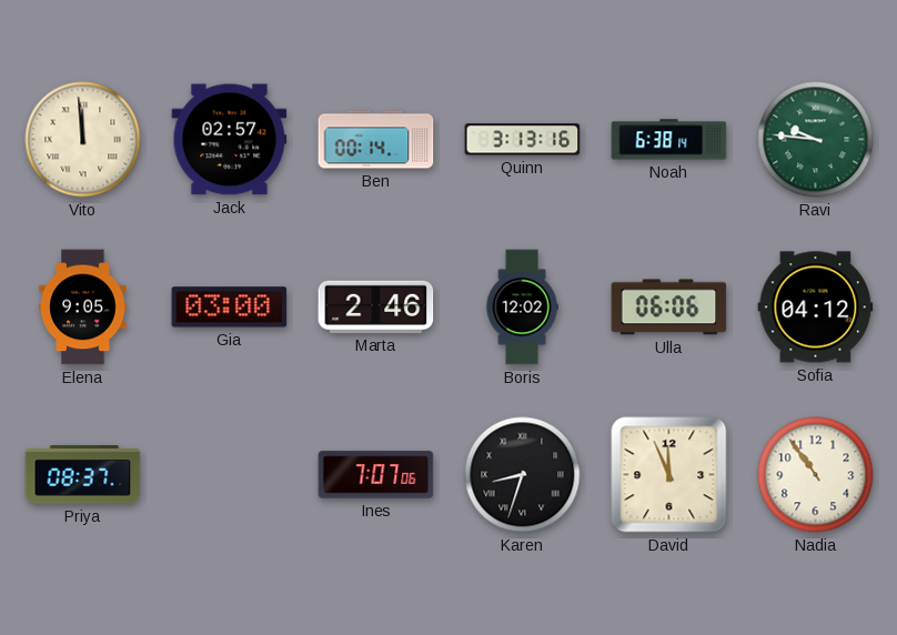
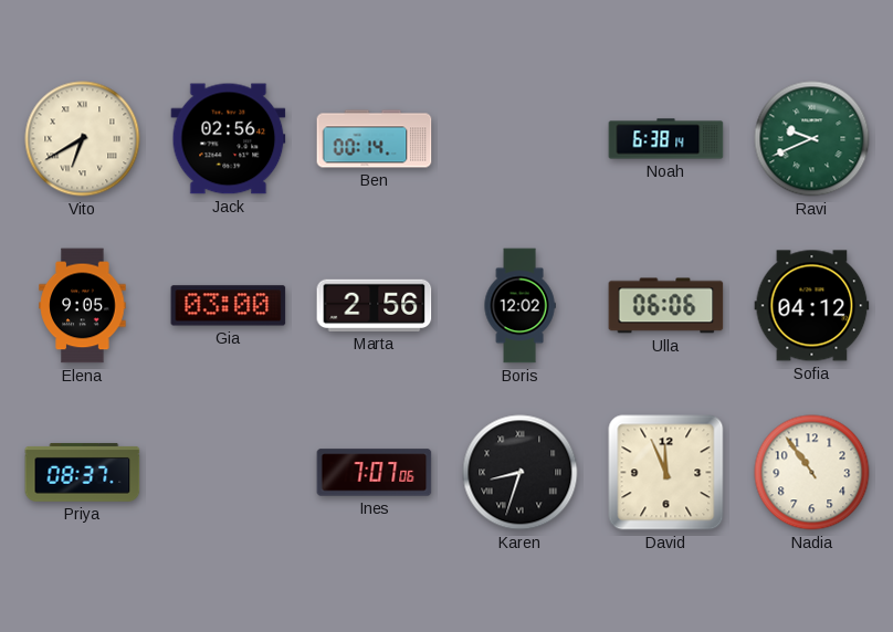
Vito: 11:59 -> 6:40 (83, 139)
Jack: 02:57 -> 02:56 (229, 139)
Quinn: 3:13 -> none (523, 140)
Ravi: 9:46 -> 9:41 (812, 139)
Marta: 2:46 -> 2:56 (375, 305)
